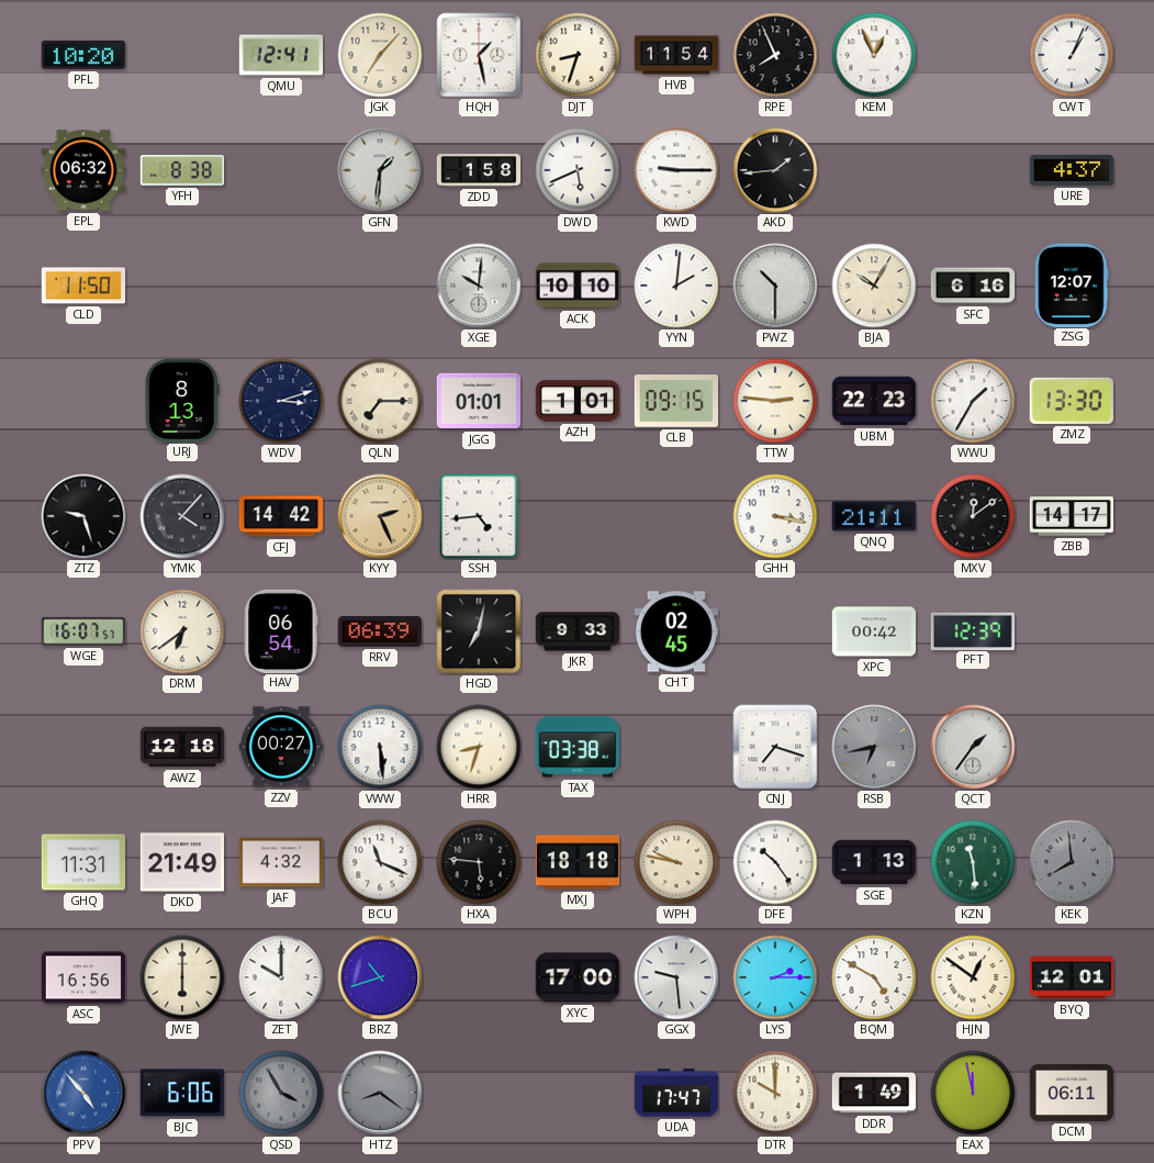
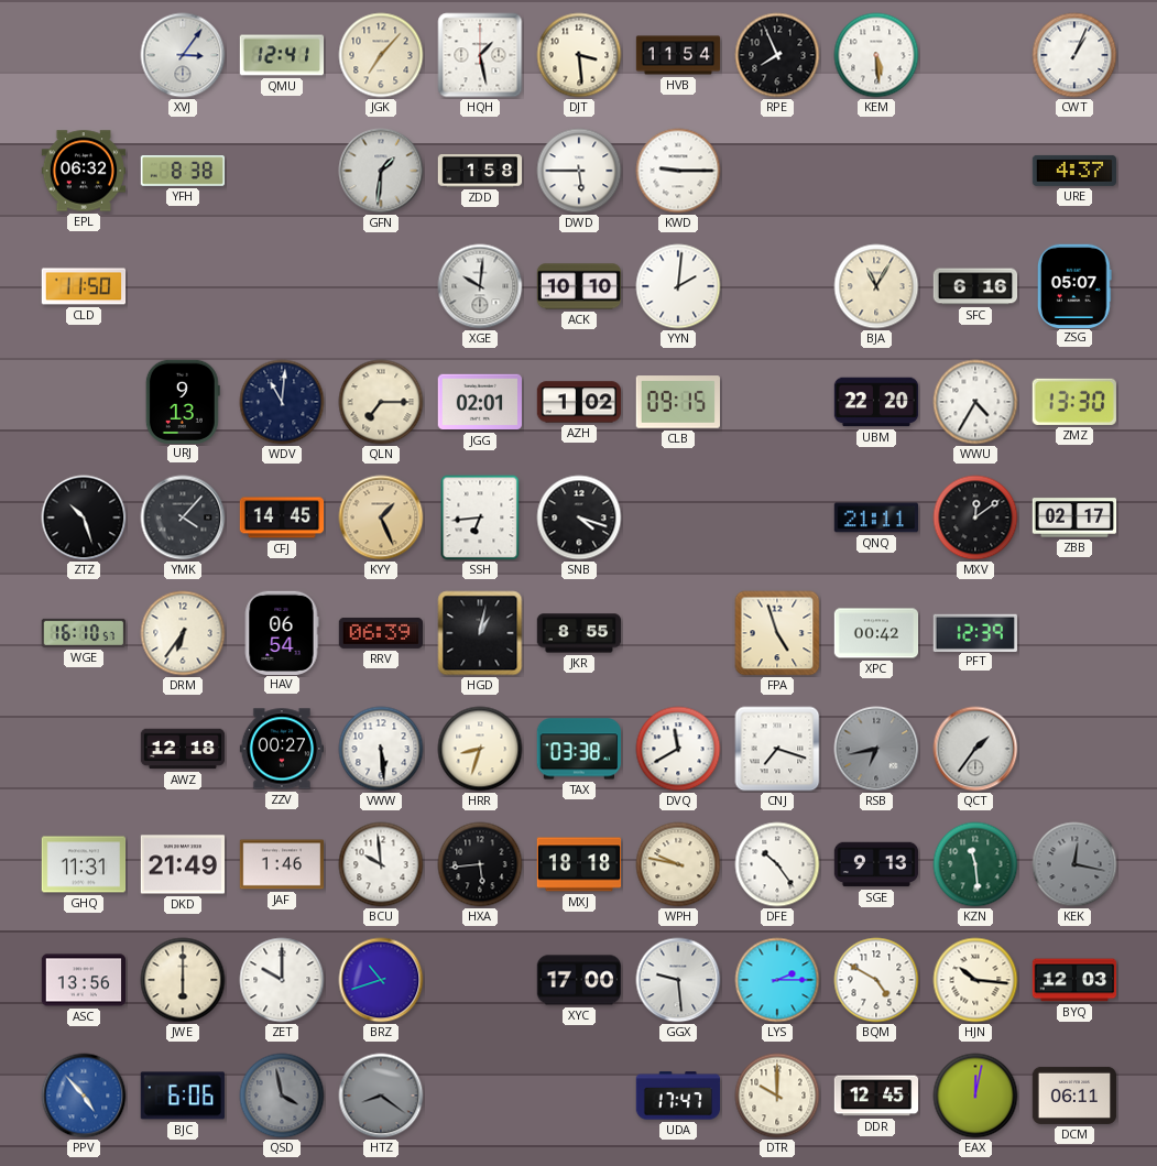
PFL: 10:20 -> none (82, 55)
XVJ: none -> 3:06 (183, 55)
DJT: 8:33 -> 3:29 (579, 55)
KEM: 12:56 -> 5:29 (876, 55)
DWD: 5:41 -> 5:45 (579, 171)
AKD: 1:44 -> none (775, 170)
PWZ: 10:30 -> none (775, 286)
BJA: 10:05 -> 11:05 (876, 286)
ZSG: 12:07 -> 05:07 (1074, 285)
URJ: 8:13 -> 9:13 (183, 401)
WDV: 3:12 -> 11:01 (282, 402)
JGG: 01:01 -> 02:01 (479, 402)
AZH: 1:01 -> 1:02 (579, 402)
TTW: 2:46 -> none (775, 401)
UBM: 22:23 -> 22:20 (876, 402)
WWU: 1:35 -> 4:35 (975, 402)
ZTZ: 9:27 -> 10:27 (84, 517)
CFJ: 14:42 -> 14:45 (282, 517)
KYY: 2:26 -> 1:26 (381, 517)
SSH: 4:44 -> 6:44 (480, 517)
SNB: none -> 4:18 (579, 517)
GHH: 3:17 -> none (775, 516)
ZBB: 14:17 -> 02:17 (1074, 517)
WGE: 16:07 -> 16:10 (83, 633)
DRM: 6:39 -> 6:36 (183, 633)
HGD: 7:02 -> 1:02 (480, 633)
JKR: 9:33 -> 8:55 (579, 633)
CHT: 02:45 -> none (676, 631)
FPA: none -> 4:57 (777, 633)
DVQ: none -> 11:40 (678, 749)
JAF: 4:32 -> 1:46 (282, 864)
BCU: 11:19 -> 9:59 (381, 864)
HXA: 5:46 -> 5:44 (480, 864)
SGE: 1:13 -> 9:13 (876, 864)
KEK: 7:59 -> 12:17 (1074, 864)
ASC: 16:56 -> 13:56 (84, 980)
HJN: 12:51 -> 10:16 (975, 980)
BYQ: 12:01 -> 12:03 (1074, 980)
QSD: 3:55 -> 3:58 (282, 1096)
DDR: 1:49 -> 12:45 (876, 1096)
EAX: 11:58 -> 12:02 (975, 1096)
